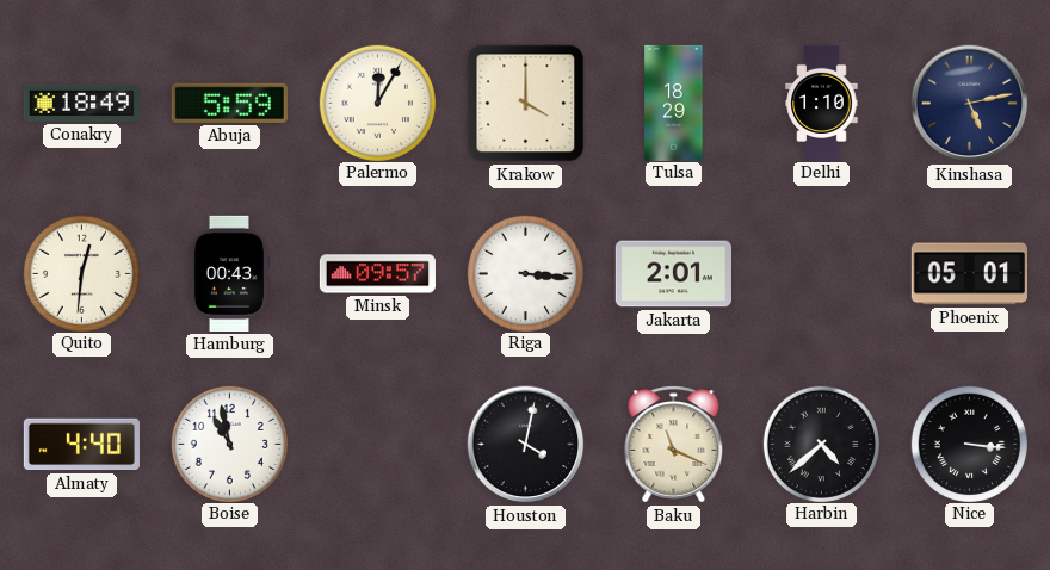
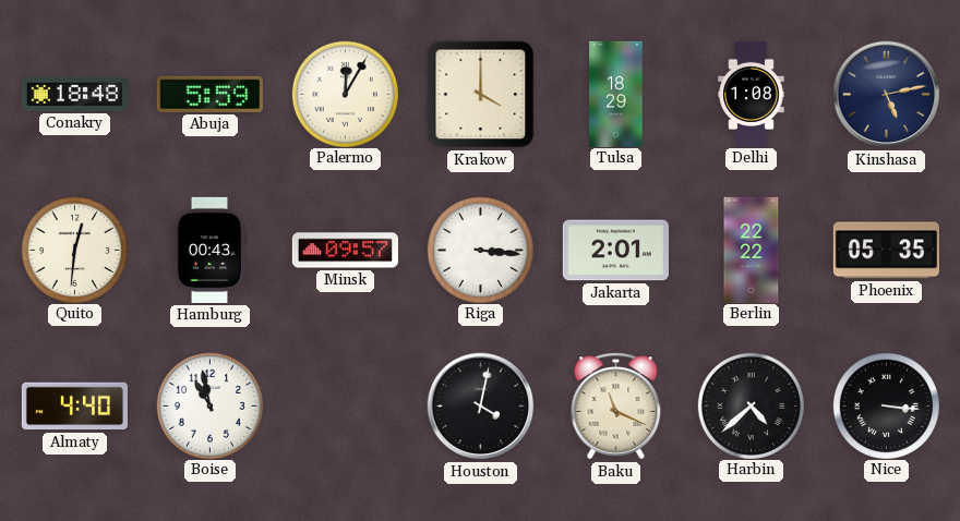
Conakry: 18:49 -> 18:48 (74, 94)
Delhi: 1:10 -> 1:08 (752, 94)
Berlin: none -> 22:22 (752, 250)
Phoenix: 05:01 -> 05:35 (886, 251)
